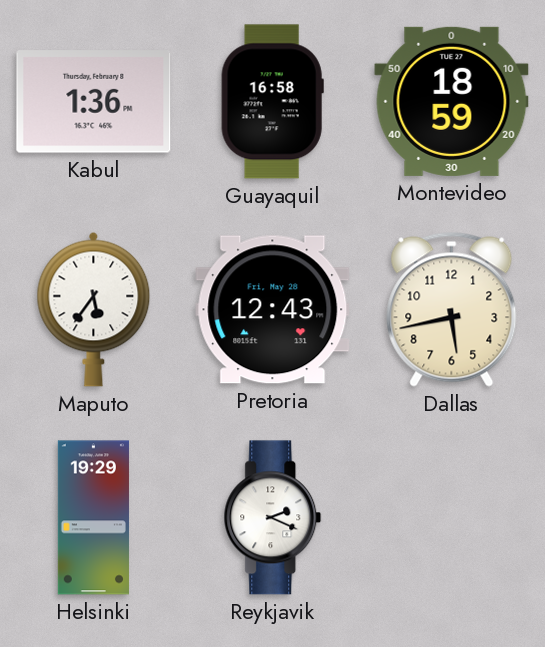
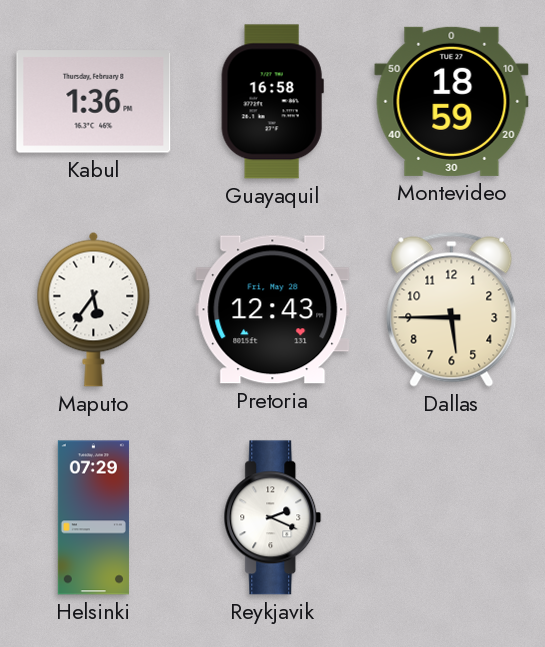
Dallas: 5:43 -> 5:45 (452, 309)
Helsinki: 19:29 -> 07:29 (93, 518)
